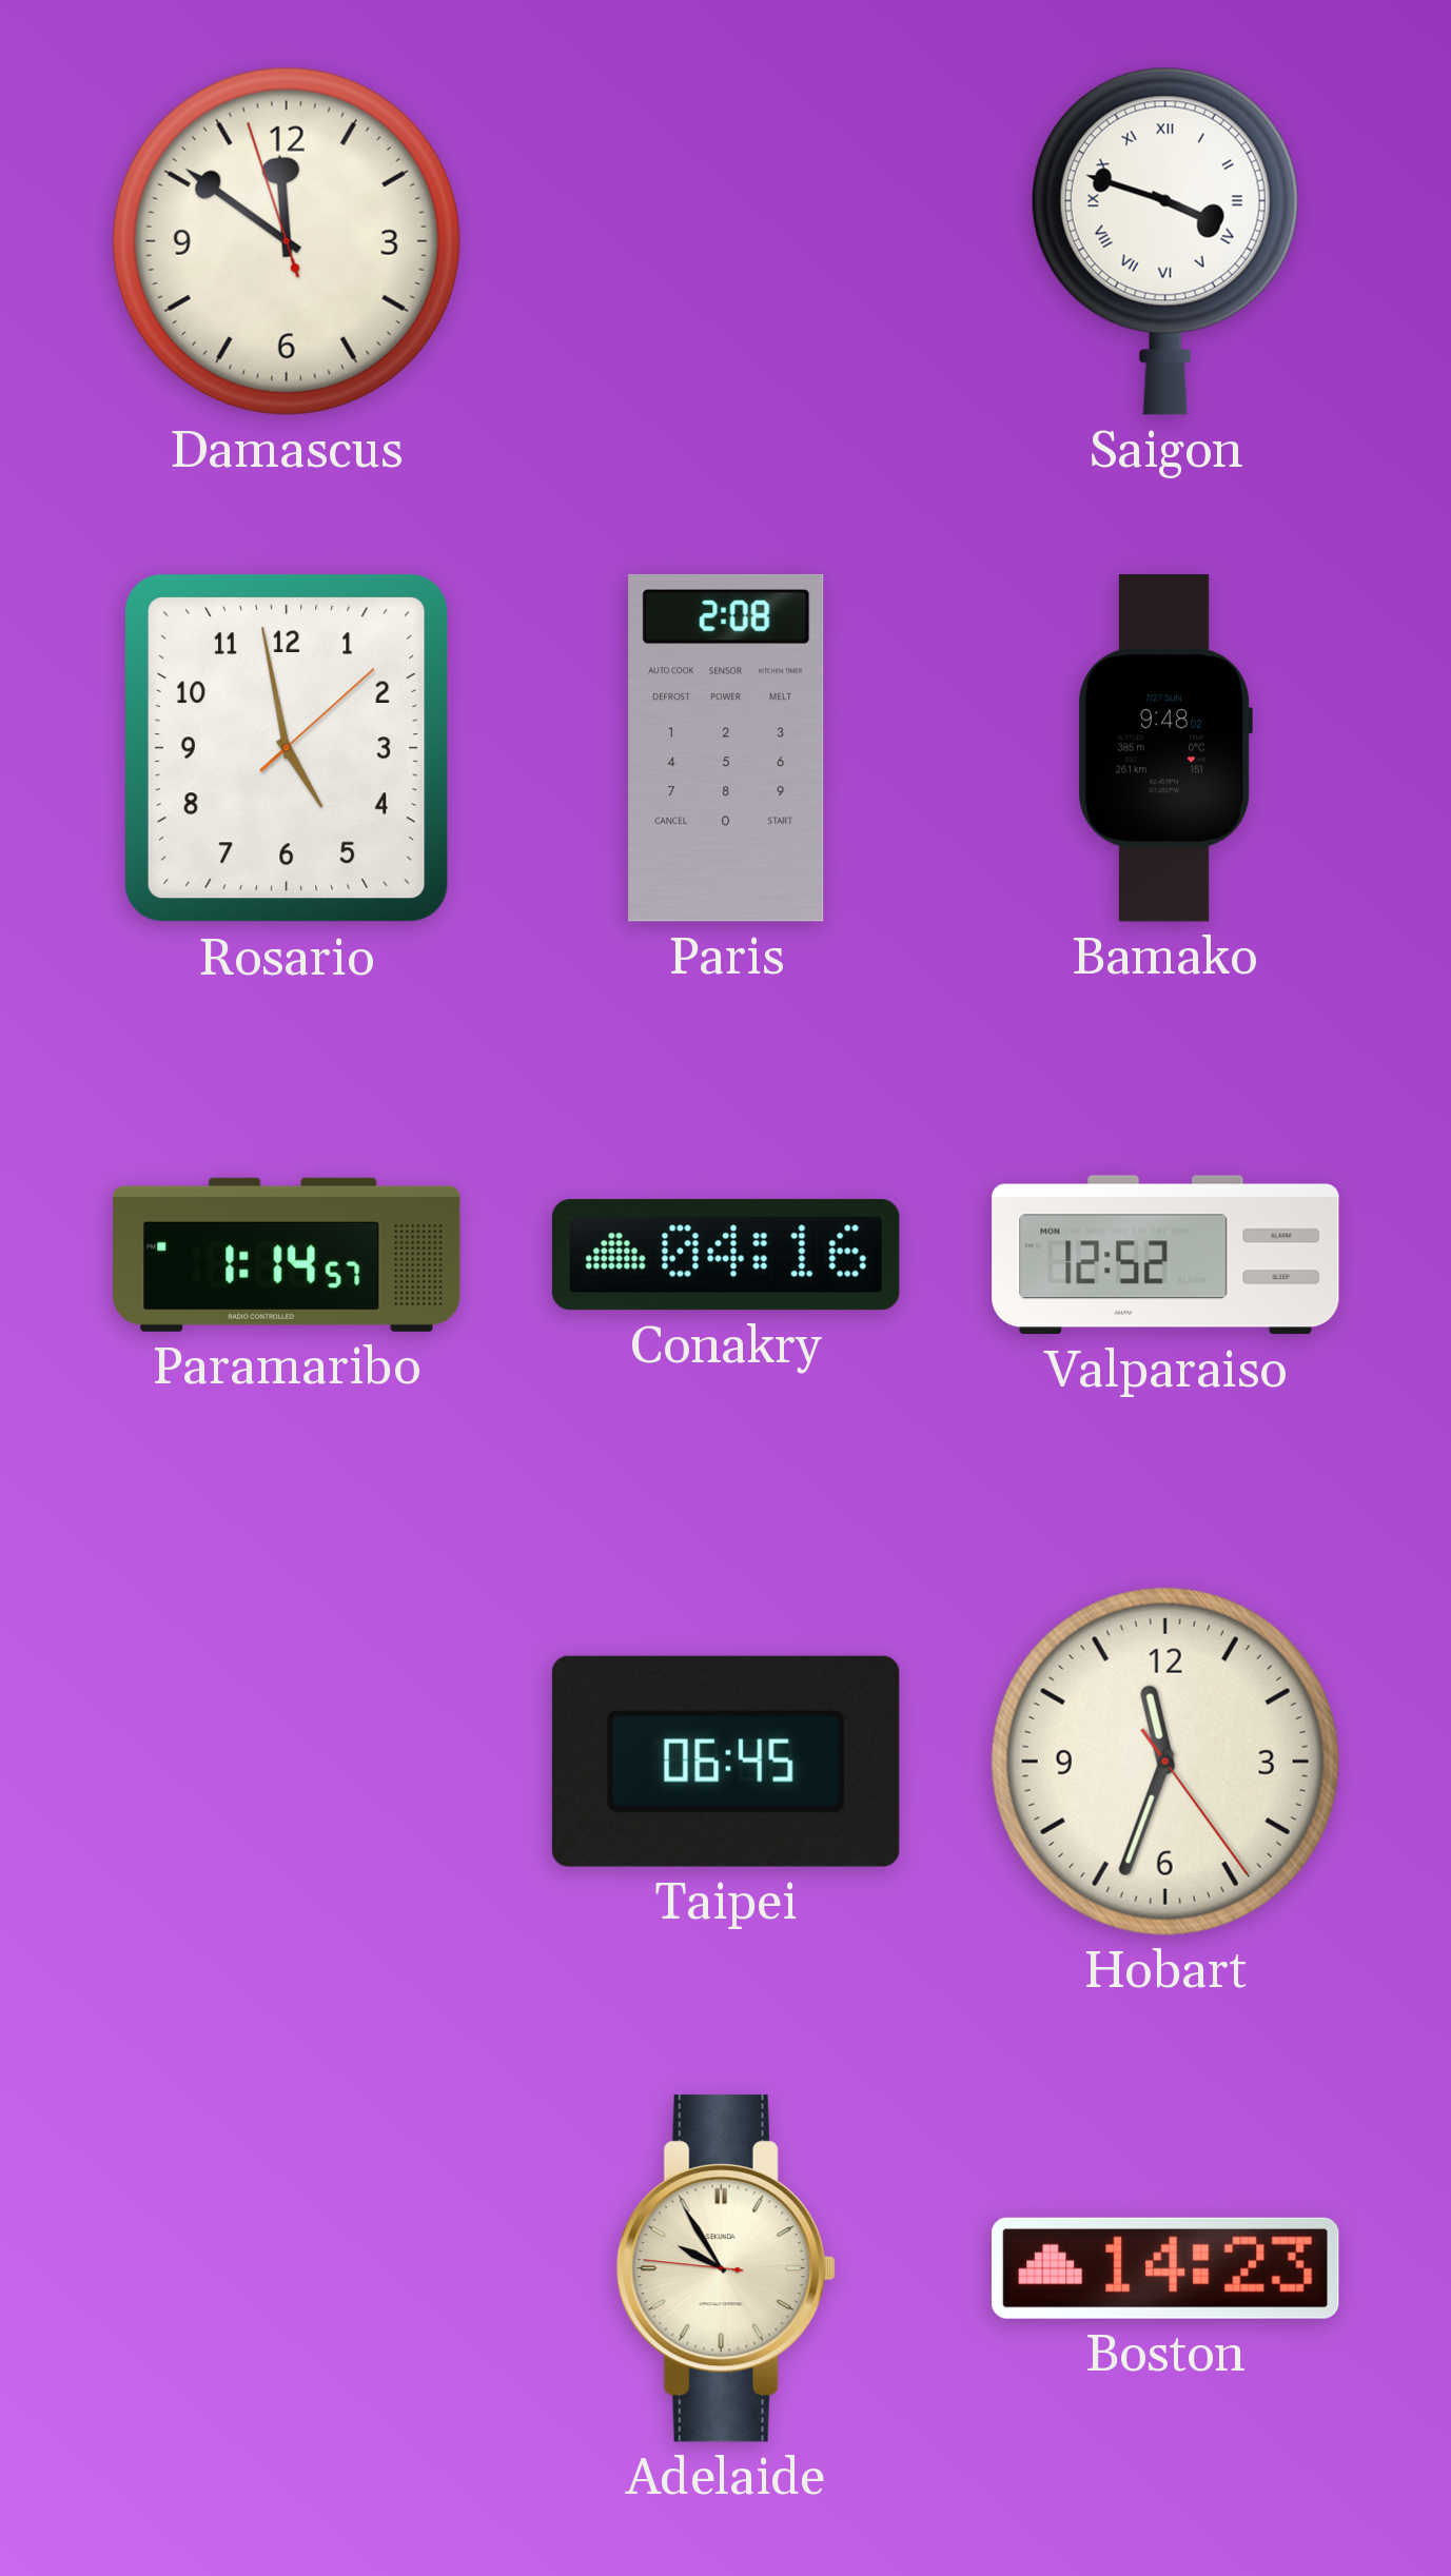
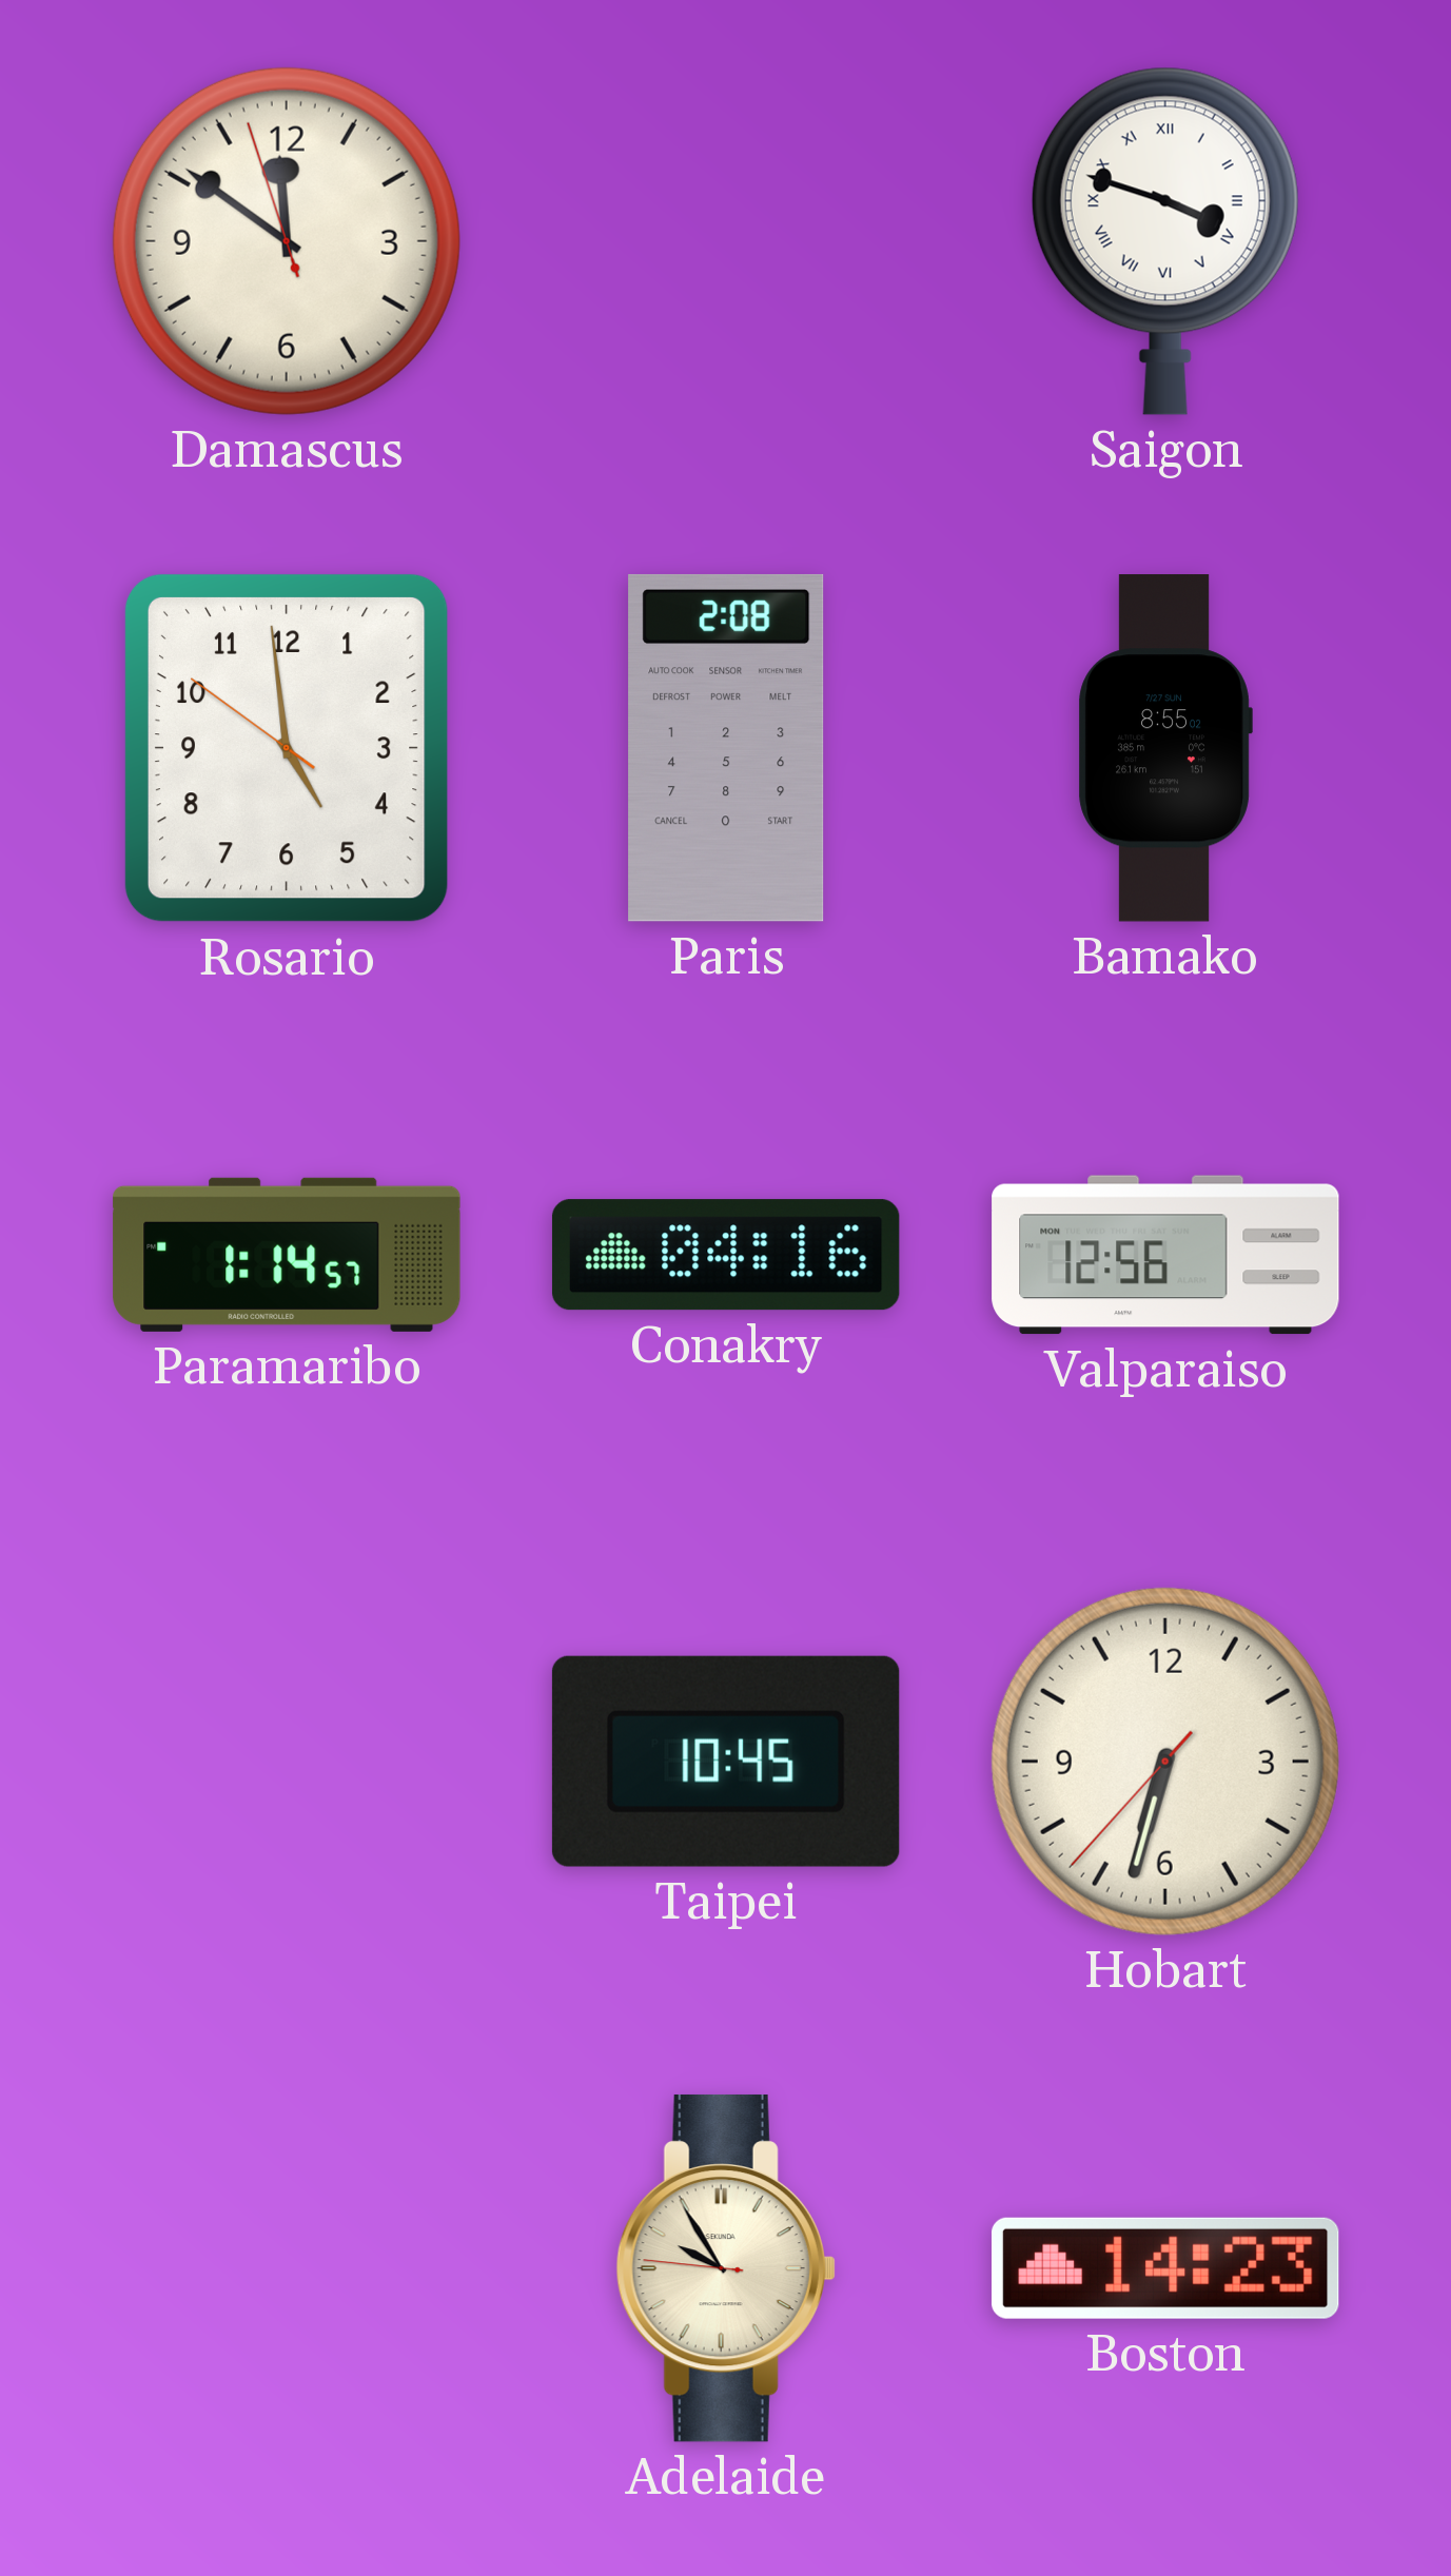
Rosario: 4:58:08 -> 4:58:51 (287, 748)
Bamako: 9:48 -> 8:55 (1165, 748)
Valparaiso: 12:52 -> 12:56 (1165, 1255)
Taipei: 06:45 -> 10:45 (726, 1762)
Hobart: 11:33 -> 6:32 (1165, 1762)
